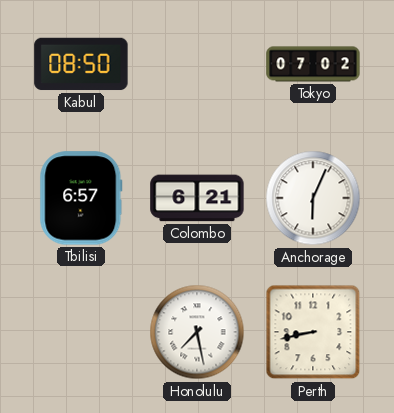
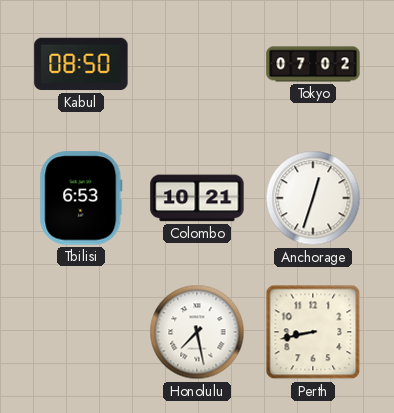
Tbilisi: 6:57 -> 6:53 (81, 198)
Colombo: 6:21 -> 10:21 (197, 198)
Anchorage: 6:04 -> 12:33 (313, 198)
